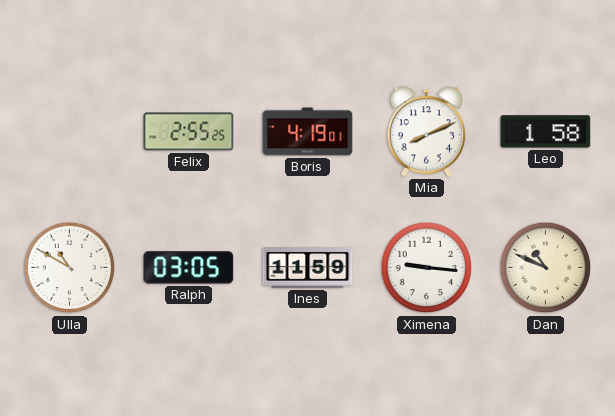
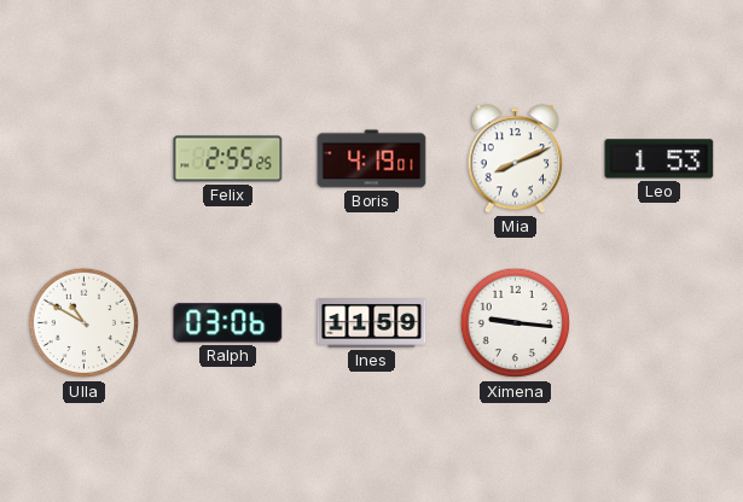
Leo: 1:58 -> 1:53 (660, 159)
Ralph: 03:05 -> 03:06 (228, 323)
Dan: 10:49 -> none (546, 268)
